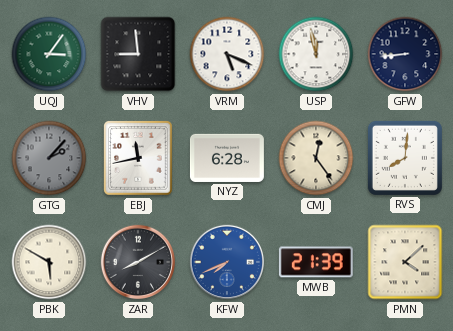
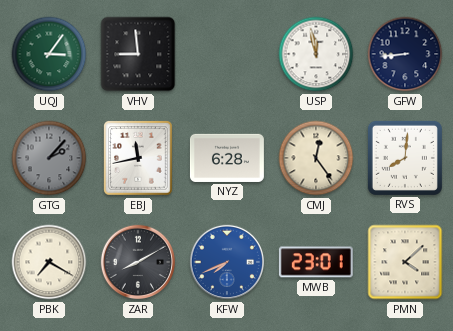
VRM: 5:19 -> none (227, 54)
PBK: 5:50 -> 7:20 (49, 262)
MWB: 21:39 -> 23:01 (316, 262)
